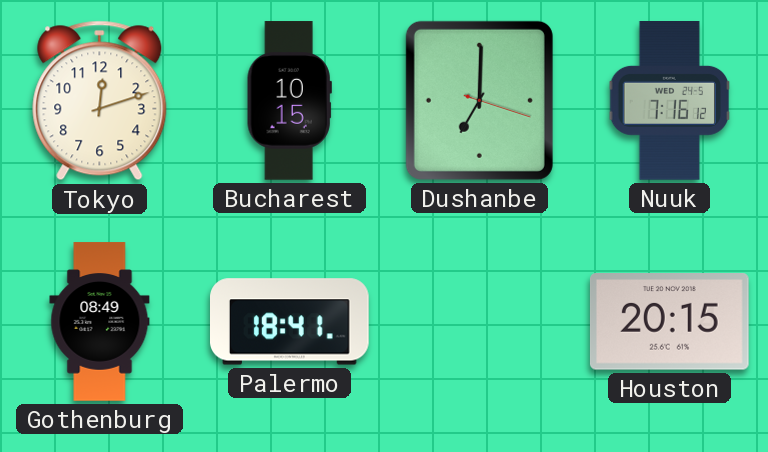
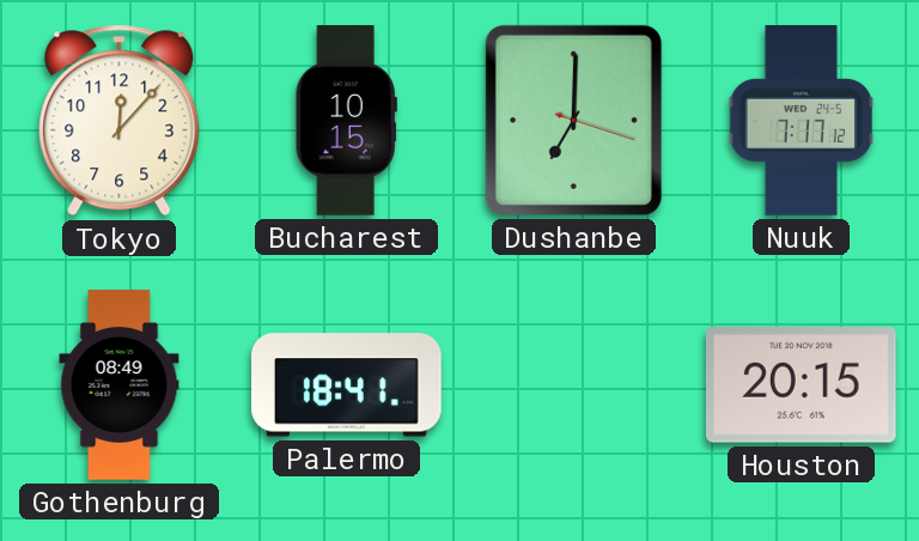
Tokyo: 12:12 -> 12:07 (120, 121)
Nuuk: 7:16 -> 7:17 (802, 121)
